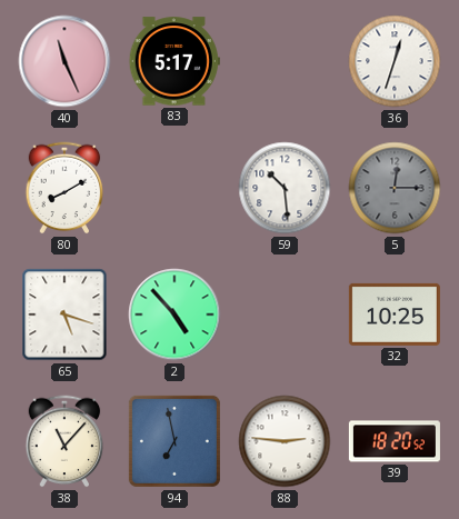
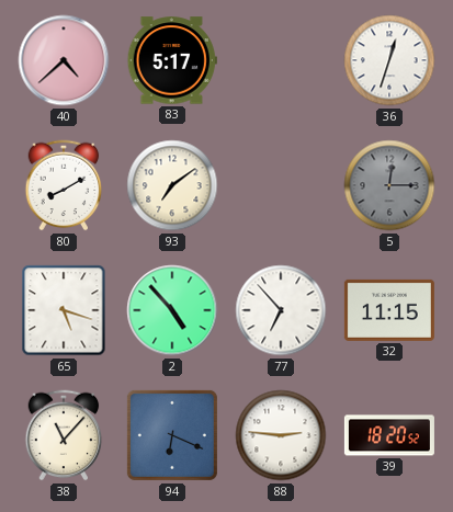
40: 11:26 -> 4:38 (64, 60)
93: none -> 7:09 (172, 185)
59: 10:29 -> none (285, 188)
77: none -> 6:53 (281, 310)
32: 10:25 -> 11:15 (389, 310)
94: 6:58 -> 6:19 (172, 435)
